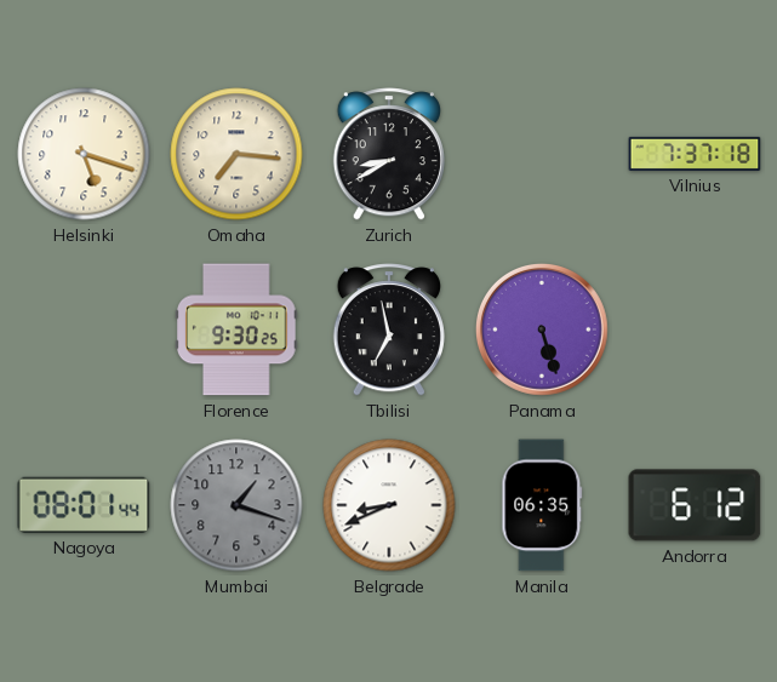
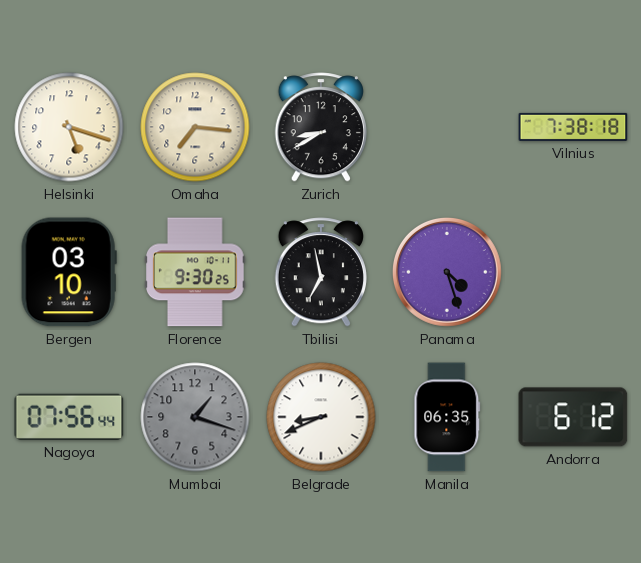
Vilnius: 7:37 -> 7:38 (573, 127)
Bergen: none -> 03:10 (69, 272)
Panama: 5:27 -> 4:27 (447, 272)
Nagoya: 08:01 -> 07:56 (69, 417)
